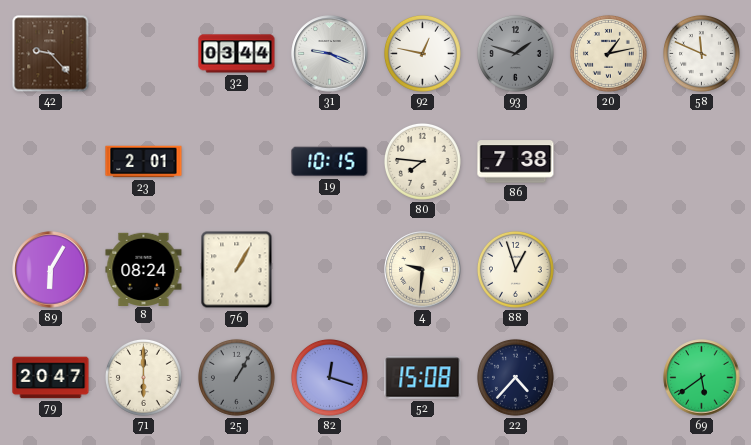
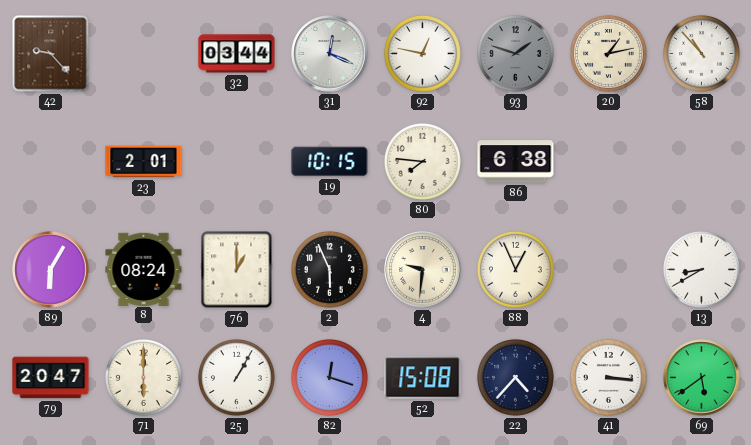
31: 9:19 -> 12:19 (330, 54)
58: 11:49 -> 10:53 (701, 53)
86: 7:38 -> 6:38 (516, 162)
76: 1:05 -> 1:00 (237, 270)
2: none -> 5:56 (329, 269)
88: 12:57 -> 12:56 (515, 269)
13: none -> 8:40 (701, 269)
25 dial: grey -> white (236, 377)
41: none -> 3:16 (608, 377)
